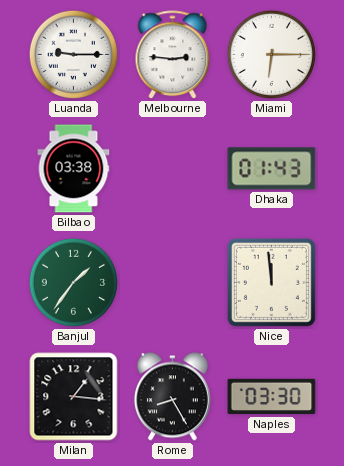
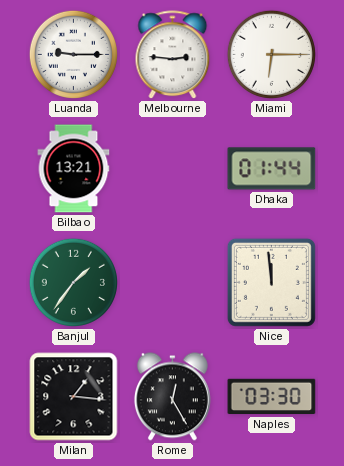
Bilbao: 03:38 -> 13:21 (74, 169)
Dhaka: 01:43 -> 01:44 (272, 169)
Rome: 8:25 -> 12:25 (172, 397)
